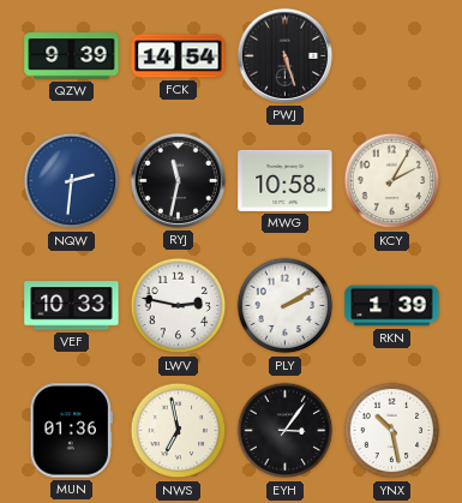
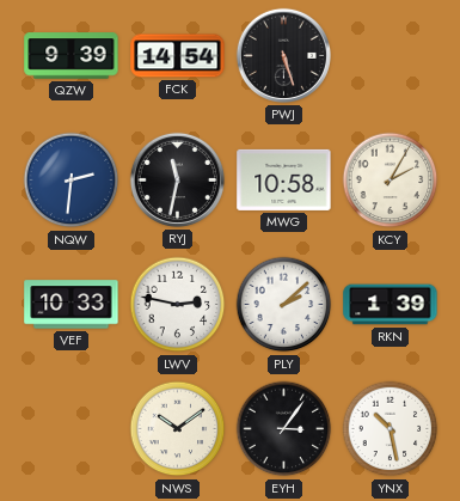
PLY: 2:10 -> 2:08 (284, 305)
MUN: 01:36 -> none (72, 431)
NWS: 6:58 -> 10:09 (178, 429)
